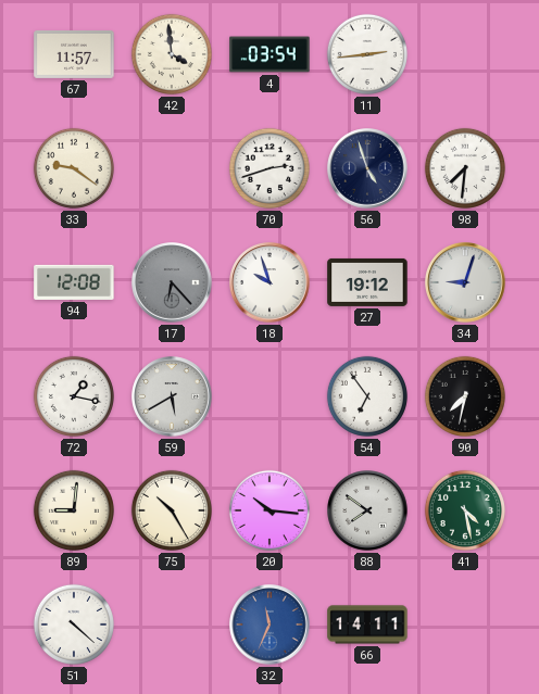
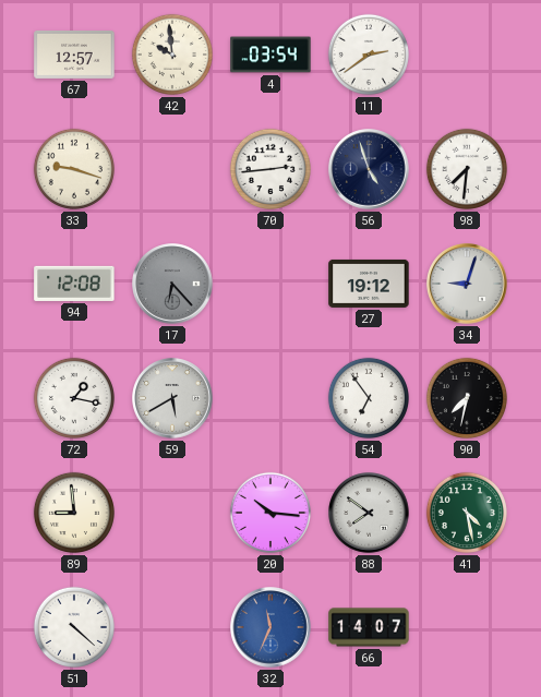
67: 11:57 -> 12:57 (74, 55)
42: 3:59 -> 9:59 (172, 55)
11: 2:44 -> 2:39 (369, 55)
33: 9:21 -> 9:18 (74, 169)
70: 2:42 -> 2:44 (270, 169)
18: 9:57 -> none (269, 282)
89: 9:01 -> 8:59 (74, 513)
75: 10:25 -> none (172, 510)
66: 14:11 -> 14:07 (369, 627)
